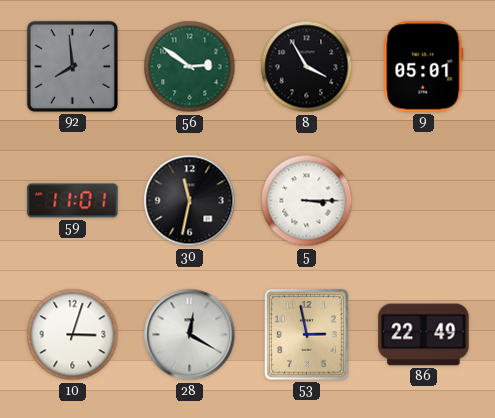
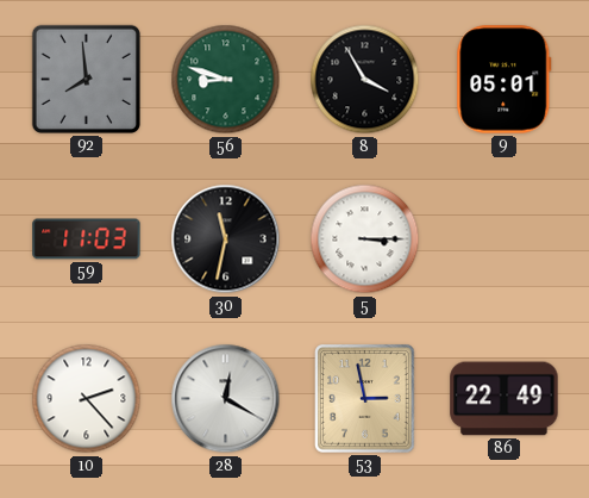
56: 2:51 -> 8:48 (226, 80)
59: 11:01 -> 11:03 (87, 239)
10: 3:03 -> 2:23 (87, 399)
